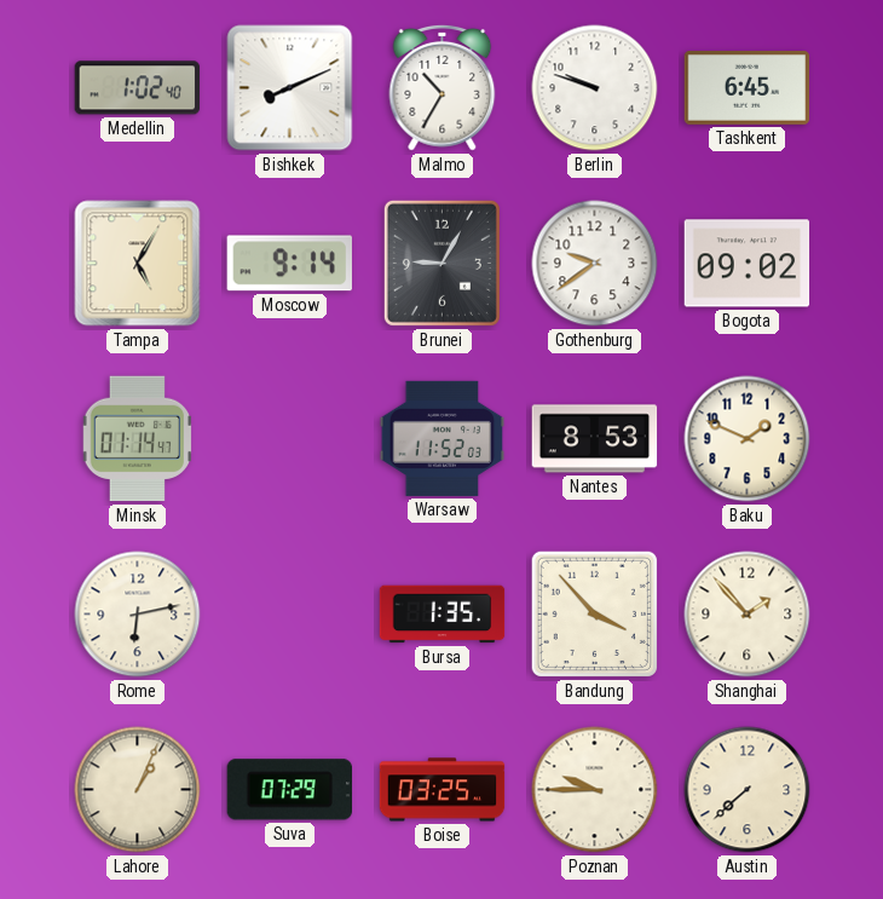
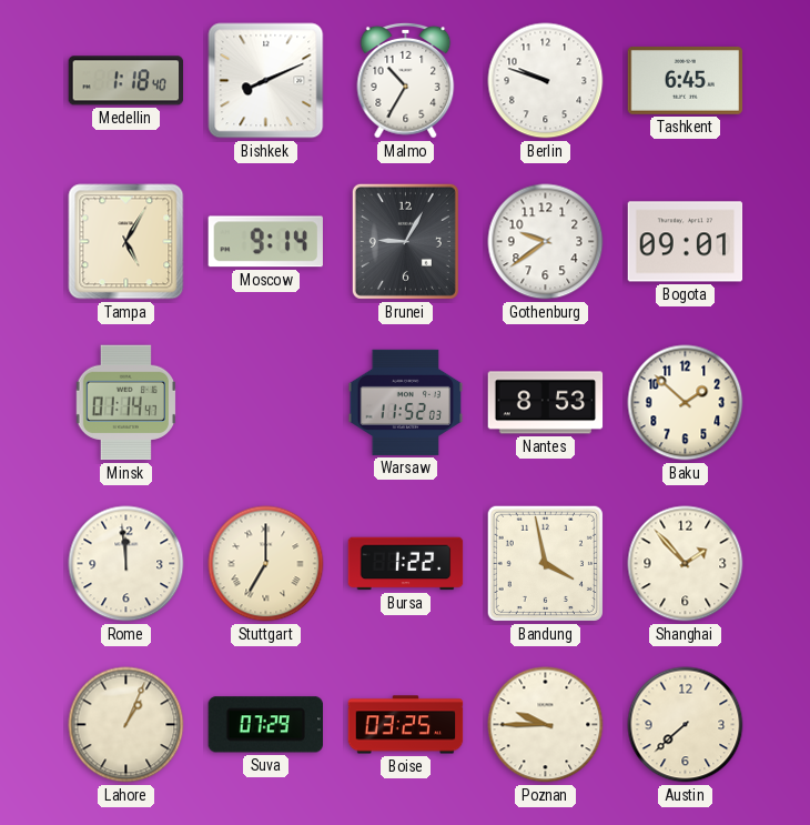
Medellin: 1:02 -> 1:18 (126, 81)
Bogota: 09:02 -> 09:01 (686, 242)
Baku: 1:49 -> 1:52 (686, 403)
Rome: 6:13 -> 11:59 (126, 564)
Stuttgart: none -> 7:00 (266, 564)
Bursa: 1:35 -> 1:22 (406, 564)
Bandung: 3:53 -> 3:58 (545, 563)
